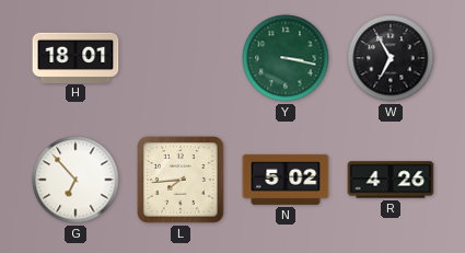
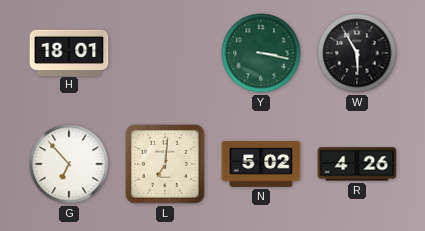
W: 6:55 -> 5:55 (357, 53)
L: 7:44 -> 7:01 (165, 164)
